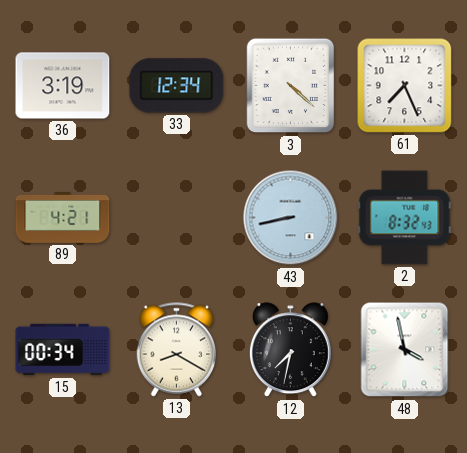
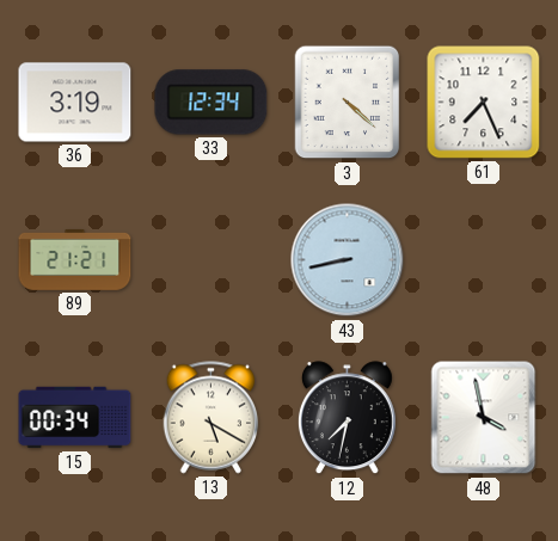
89: 4:21 -> 21:21 (75, 259)
2: 8:32 -> none (405, 218)
13: 8:20 -> 5:20 (211, 418)
